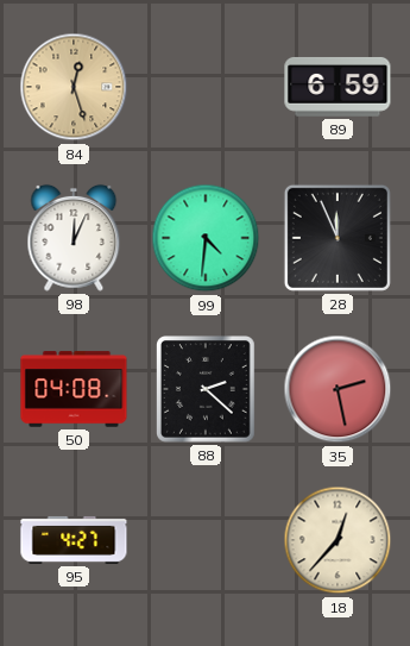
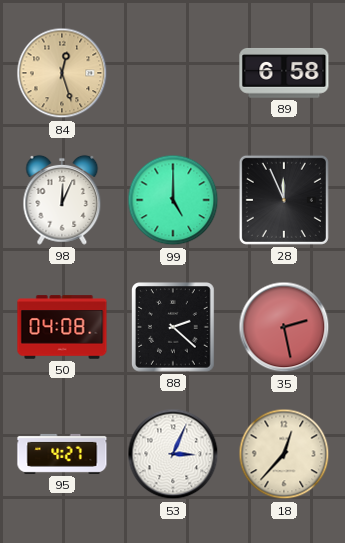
89: 6:59 -> 6:58 (284, 73)
99: 4:31 -> 5:00 (173, 200)
53: none -> 3:04 (173, 454)
